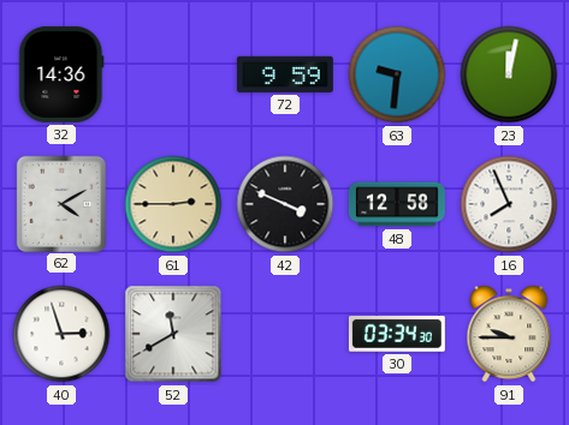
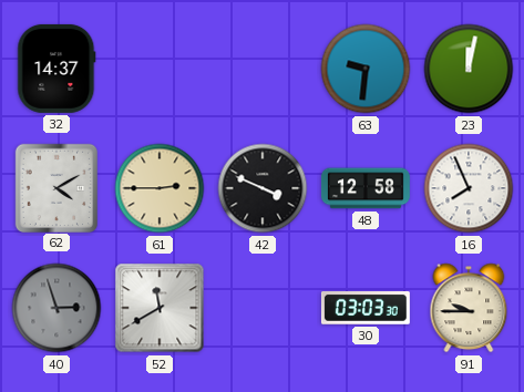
32: 14:36 -> 14:37 (56, 69)
72: 9:59 -> none (285, 74)
40 dial: white -> grey (56, 308)
30: 03:34 -> 03:03 (366, 309)
